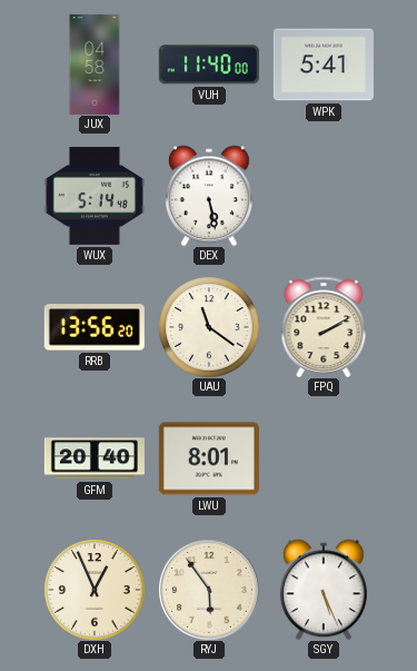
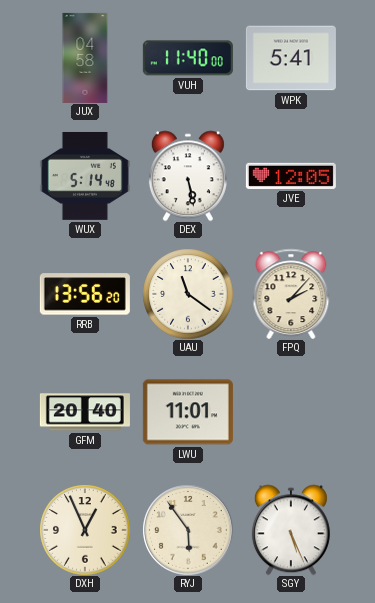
JVE: none -> 12:05 (291, 176)
FPQ: 2:10 -> 2:07 (291, 293)
LWU: 8:01 -> 11:01 (188, 412)
